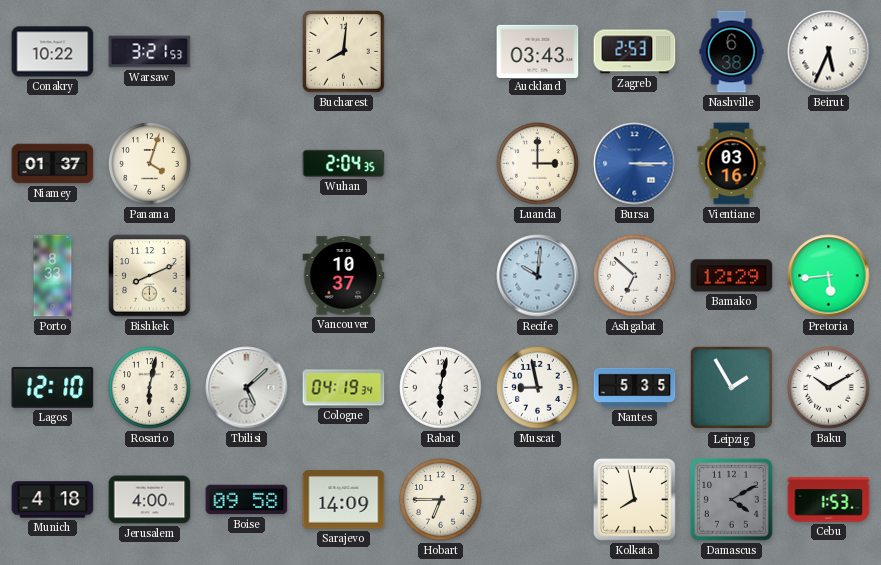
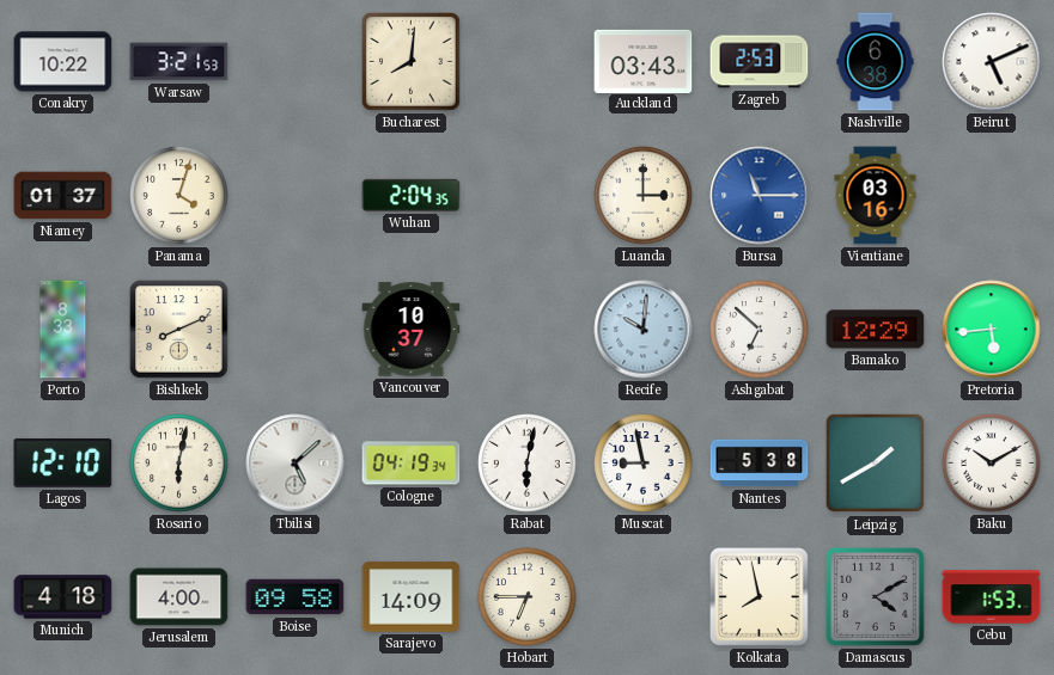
Beirut: 5:34 -> 5:11 (992, 62)
Bursa: 3:15 -> 11:15 (760, 196)
Nantes: 5:35 -> 5:38 (760, 464)
Leipzig: 1:55 -> 1:40 (876, 464)
